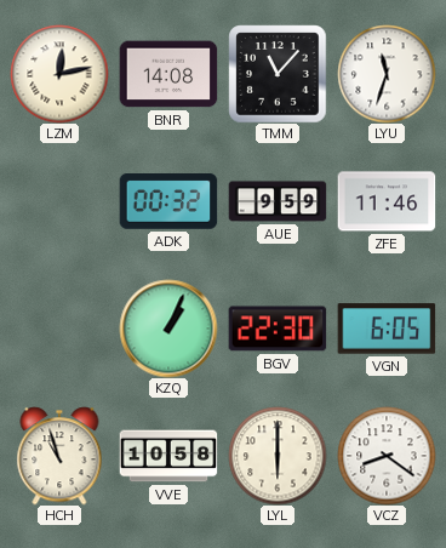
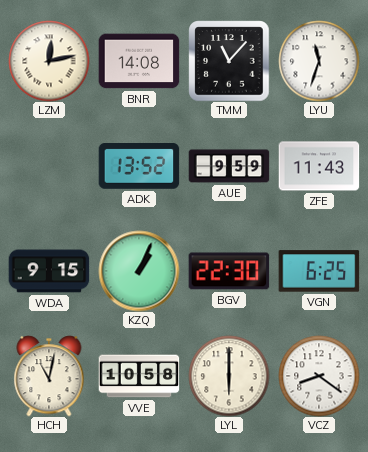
ADK: 00:32 -> 13:52 (139, 167)
ZFE: 11:46 -> 11:43 (319, 166)
WDA: none -> 9:15 (49, 271)
VGN: 6:05 -> 6:25 (319, 271)
HCH: 10:57 -> 11:02 (49, 376)
